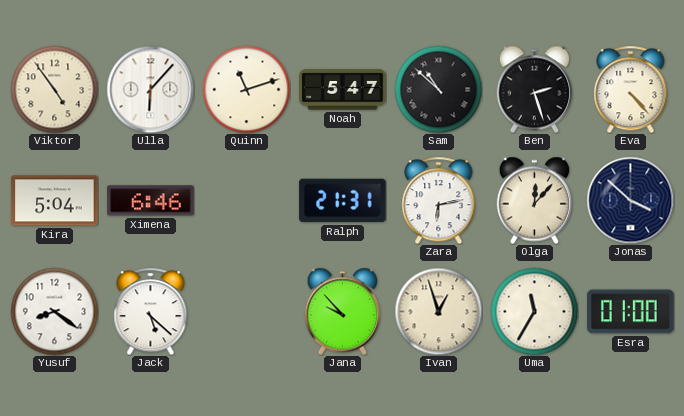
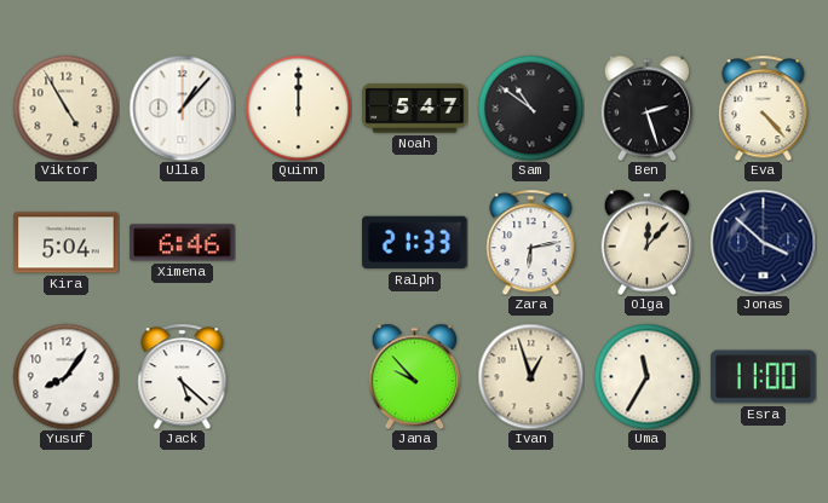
Viktor: 4:54 -> 4:55 (65, 108)
Ulla: 6:07 -> 1:07 (182, 108)
Quinn: 11:12 -> 12:00 (298, 108)
Sam: 10:52 -> 10:51 (530, 108)
Ralph: 21:31 -> 21:33 (415, 243)
Yusuf: 8:21 -> 8:06 (65, 376)
Esra: 01:00 -> 11:00 (764, 377)
